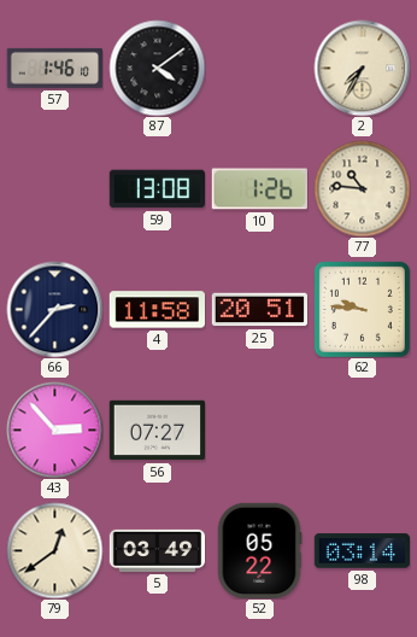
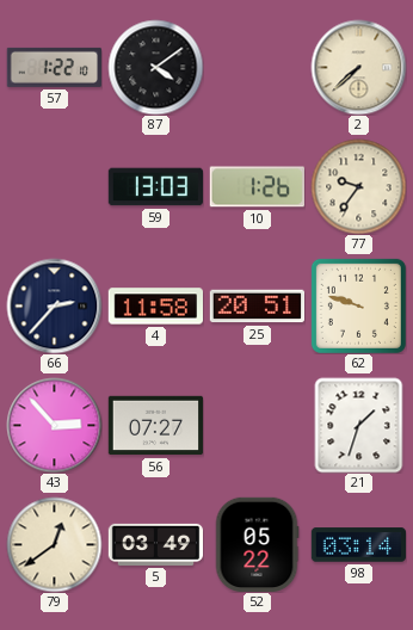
57: 1:46 -> 1:22 (54, 67)
2: 7:35 -> 7:38 (358, 67)
59: 13:08 -> 13:03 (155, 187)
77: 10:46 -> 9:36 (358, 186)
62: 9:46 -> 9:48 (358, 305)
21: none -> 1:33 (359, 425)
